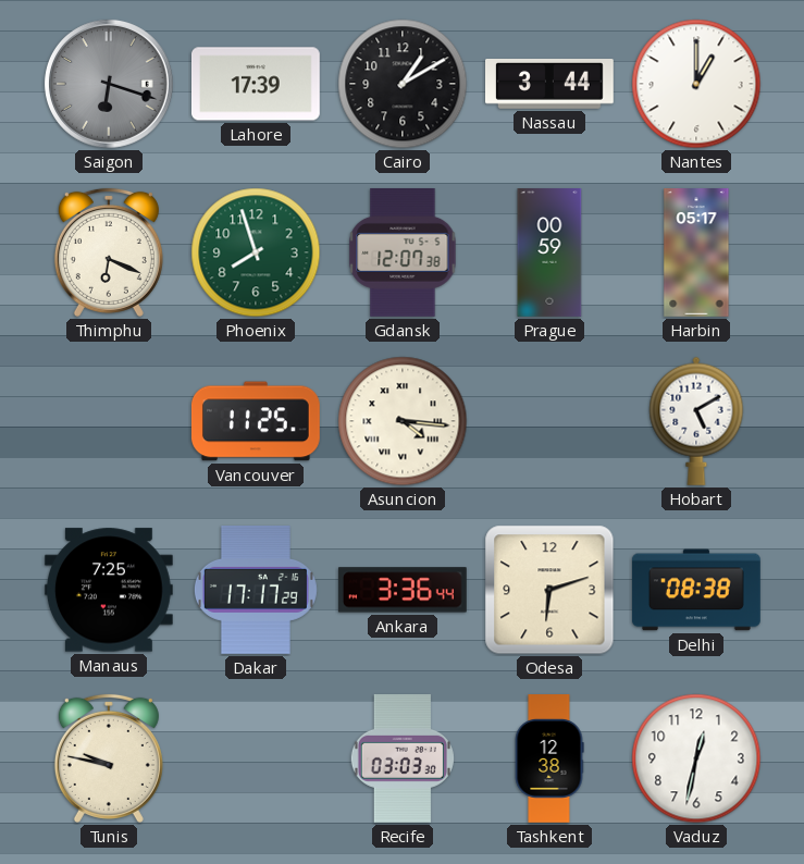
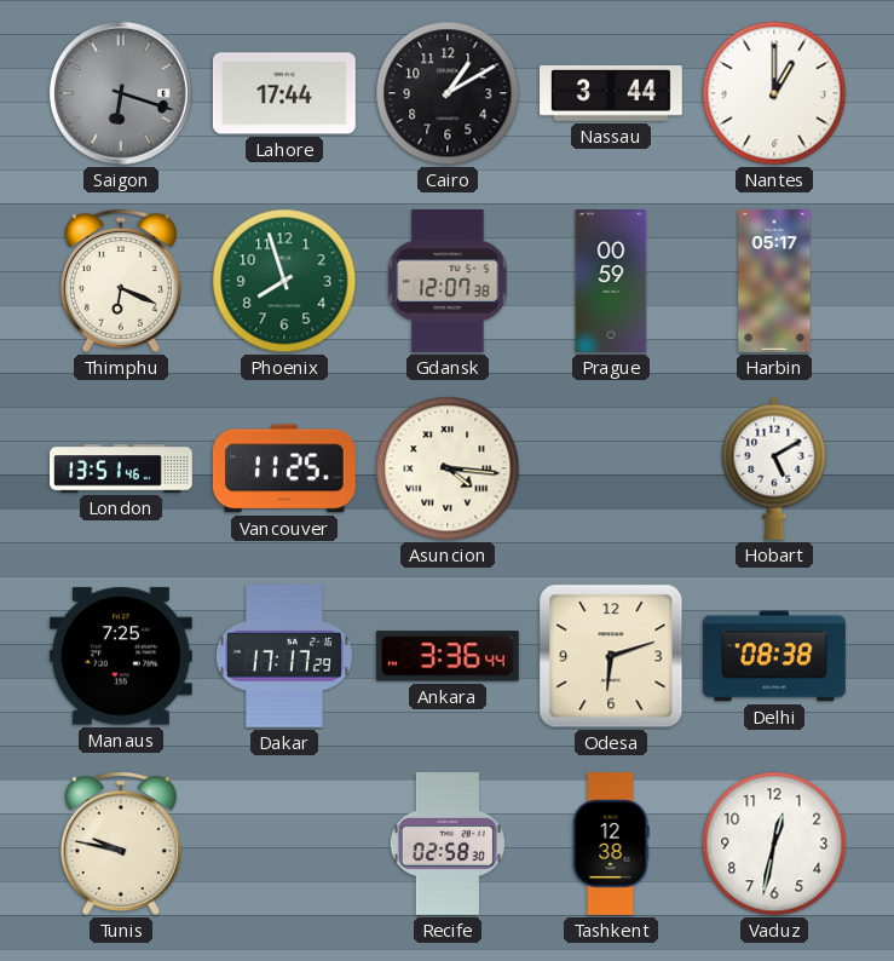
Lahore: 17:39 -> 17:44 (284, 93)
London: none -> 13:51 (121, 468)
Recife: 03:03 -> 02:58 (448, 844)
